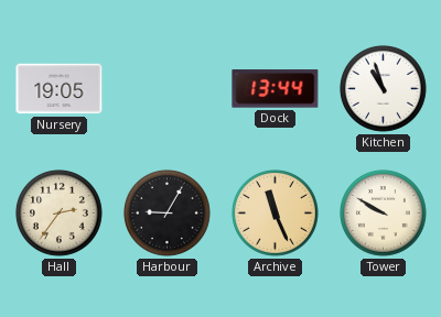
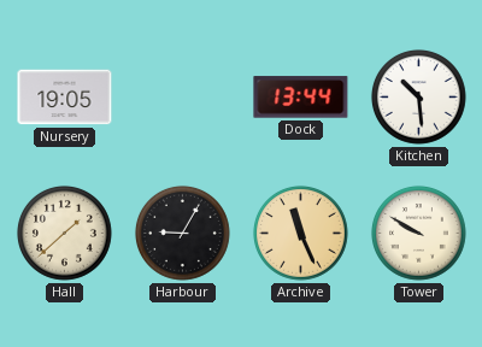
Kitchen: 10:57 -> 10:29 (419, 98)
Hall: 2:36 -> 1:38 (65, 234)
